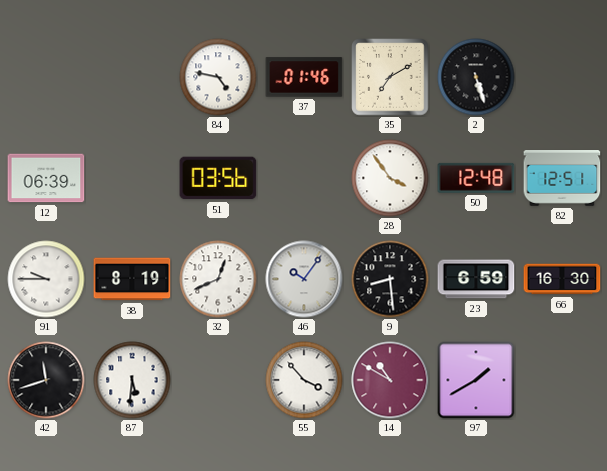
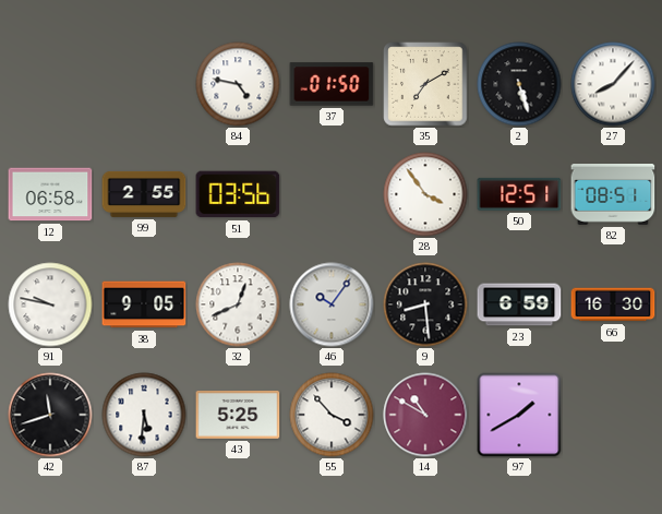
37: 01:46 -> 01:50 (332, 84)
27: none -> 8:07 (613, 84)
12: 06:39 -> 06:58 (50, 194)
99: none -> 2:55 (144, 194)
50: 12:48 -> 12:51 (519, 194)
82: 12:51 -> 08:51 (613, 195)
91: 9:45 -> 9:47 (50, 304)
38: 8:19 -> 9:05 (144, 304)
43: none -> 5:25 (238, 415)
